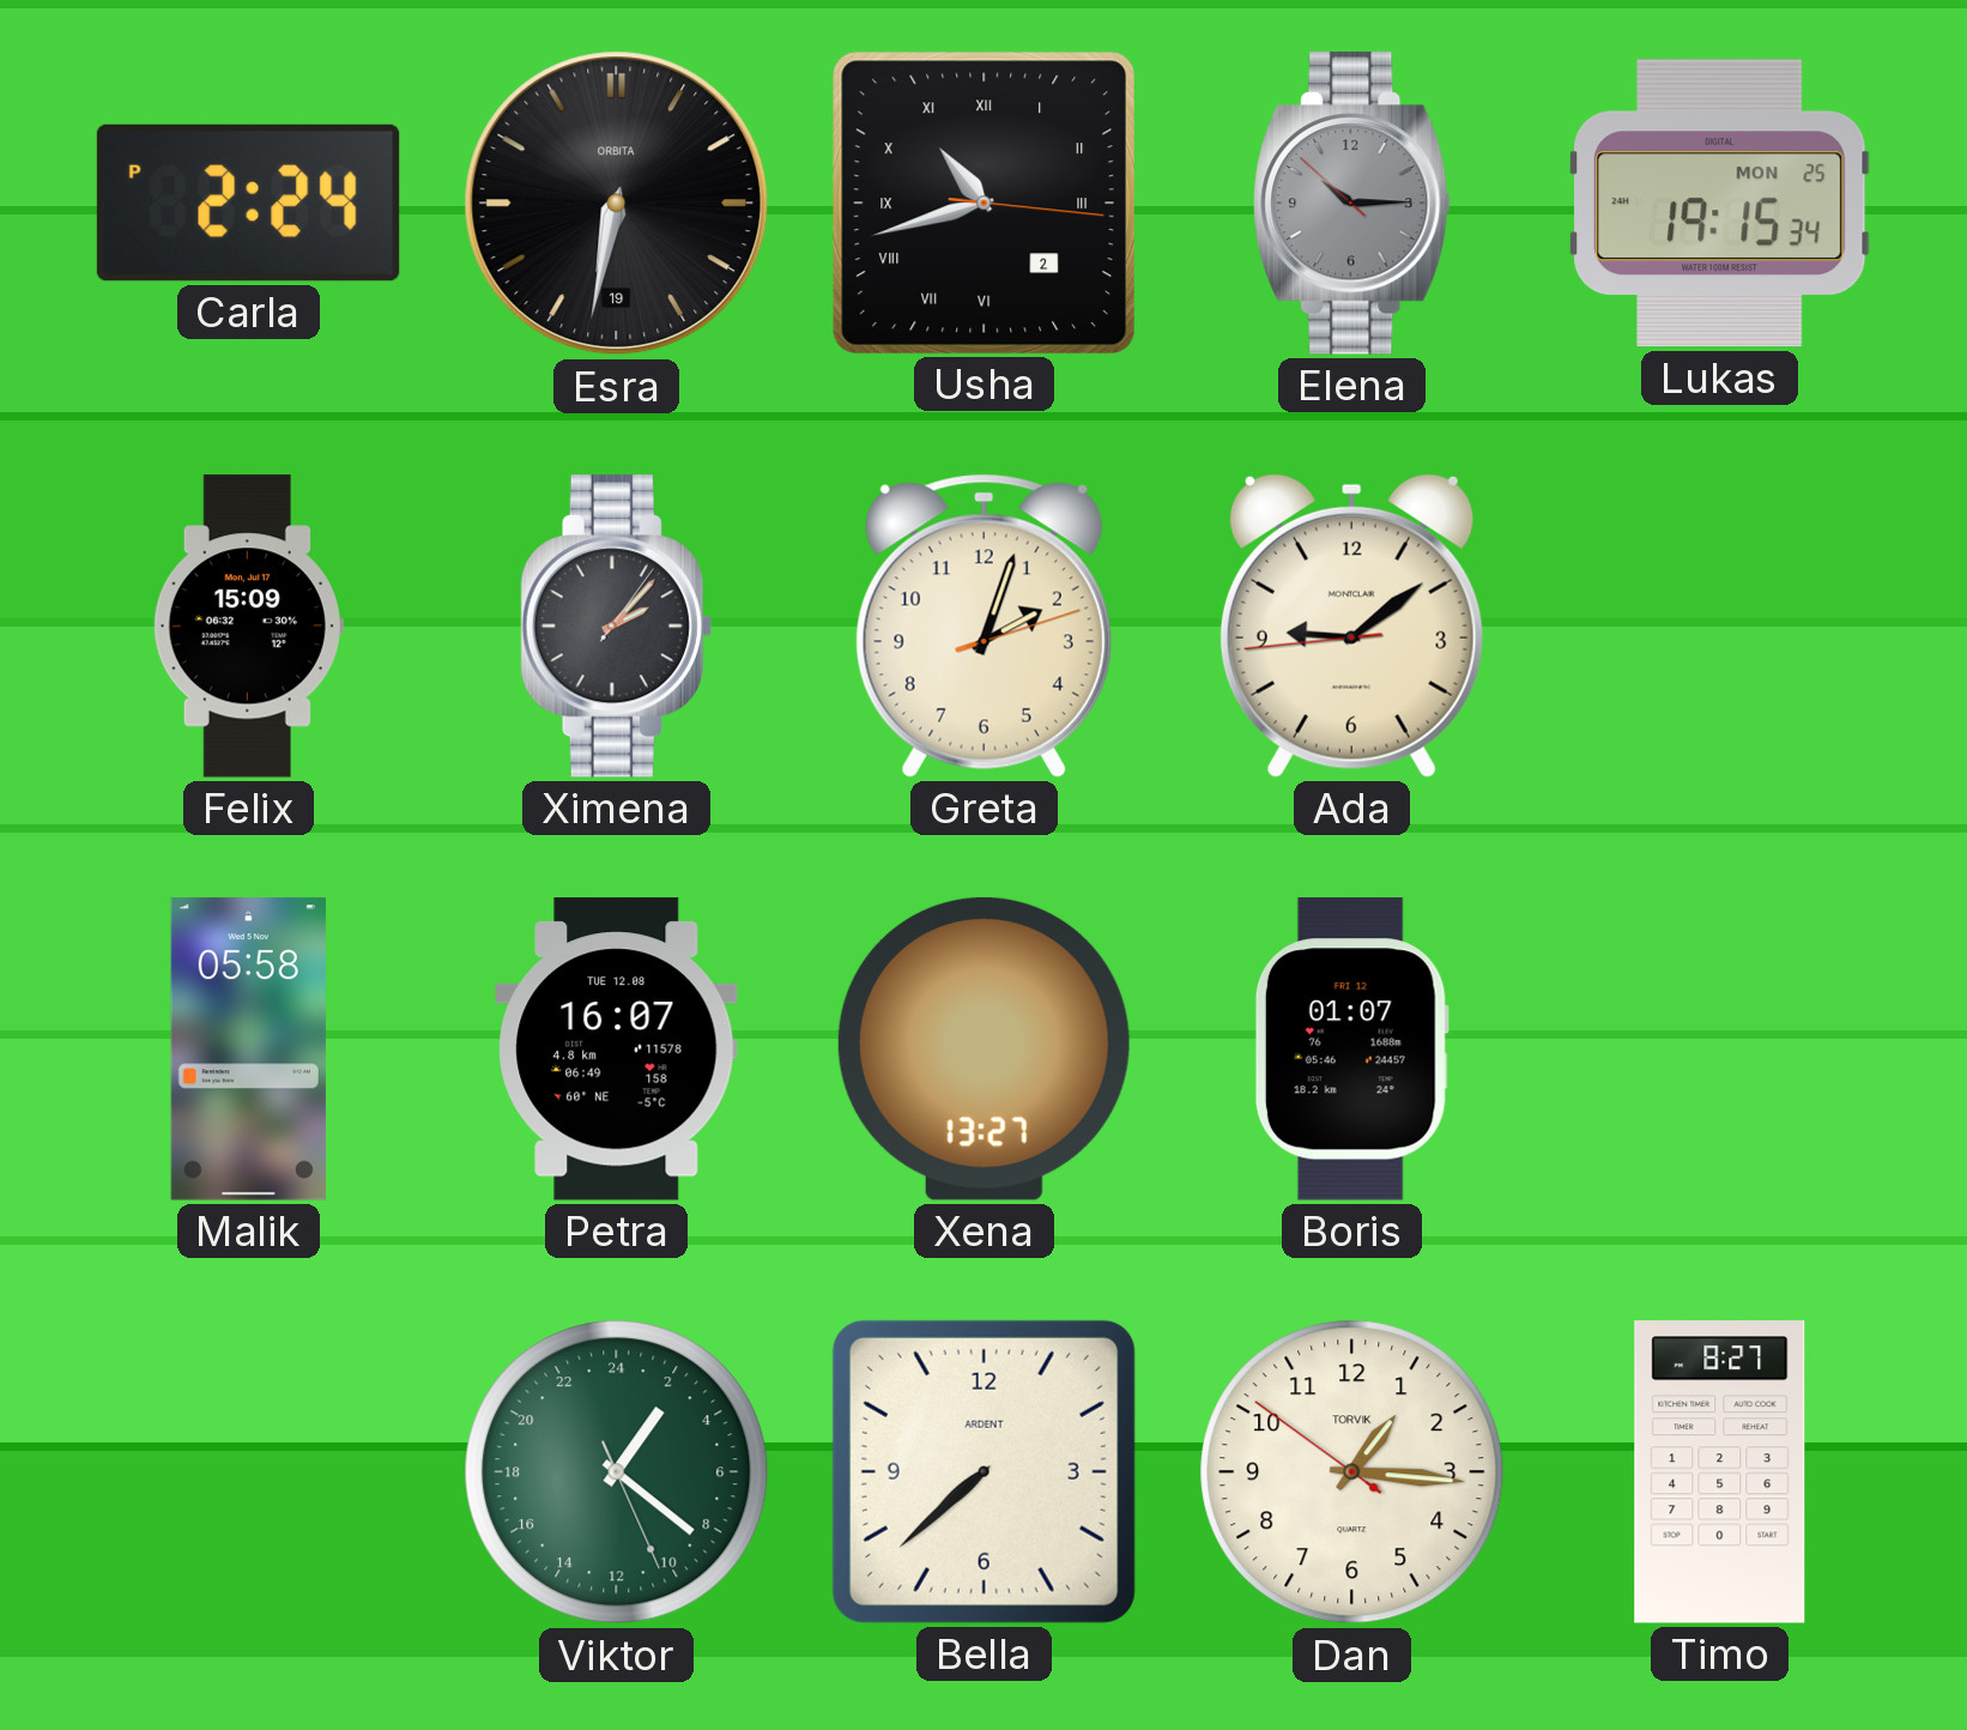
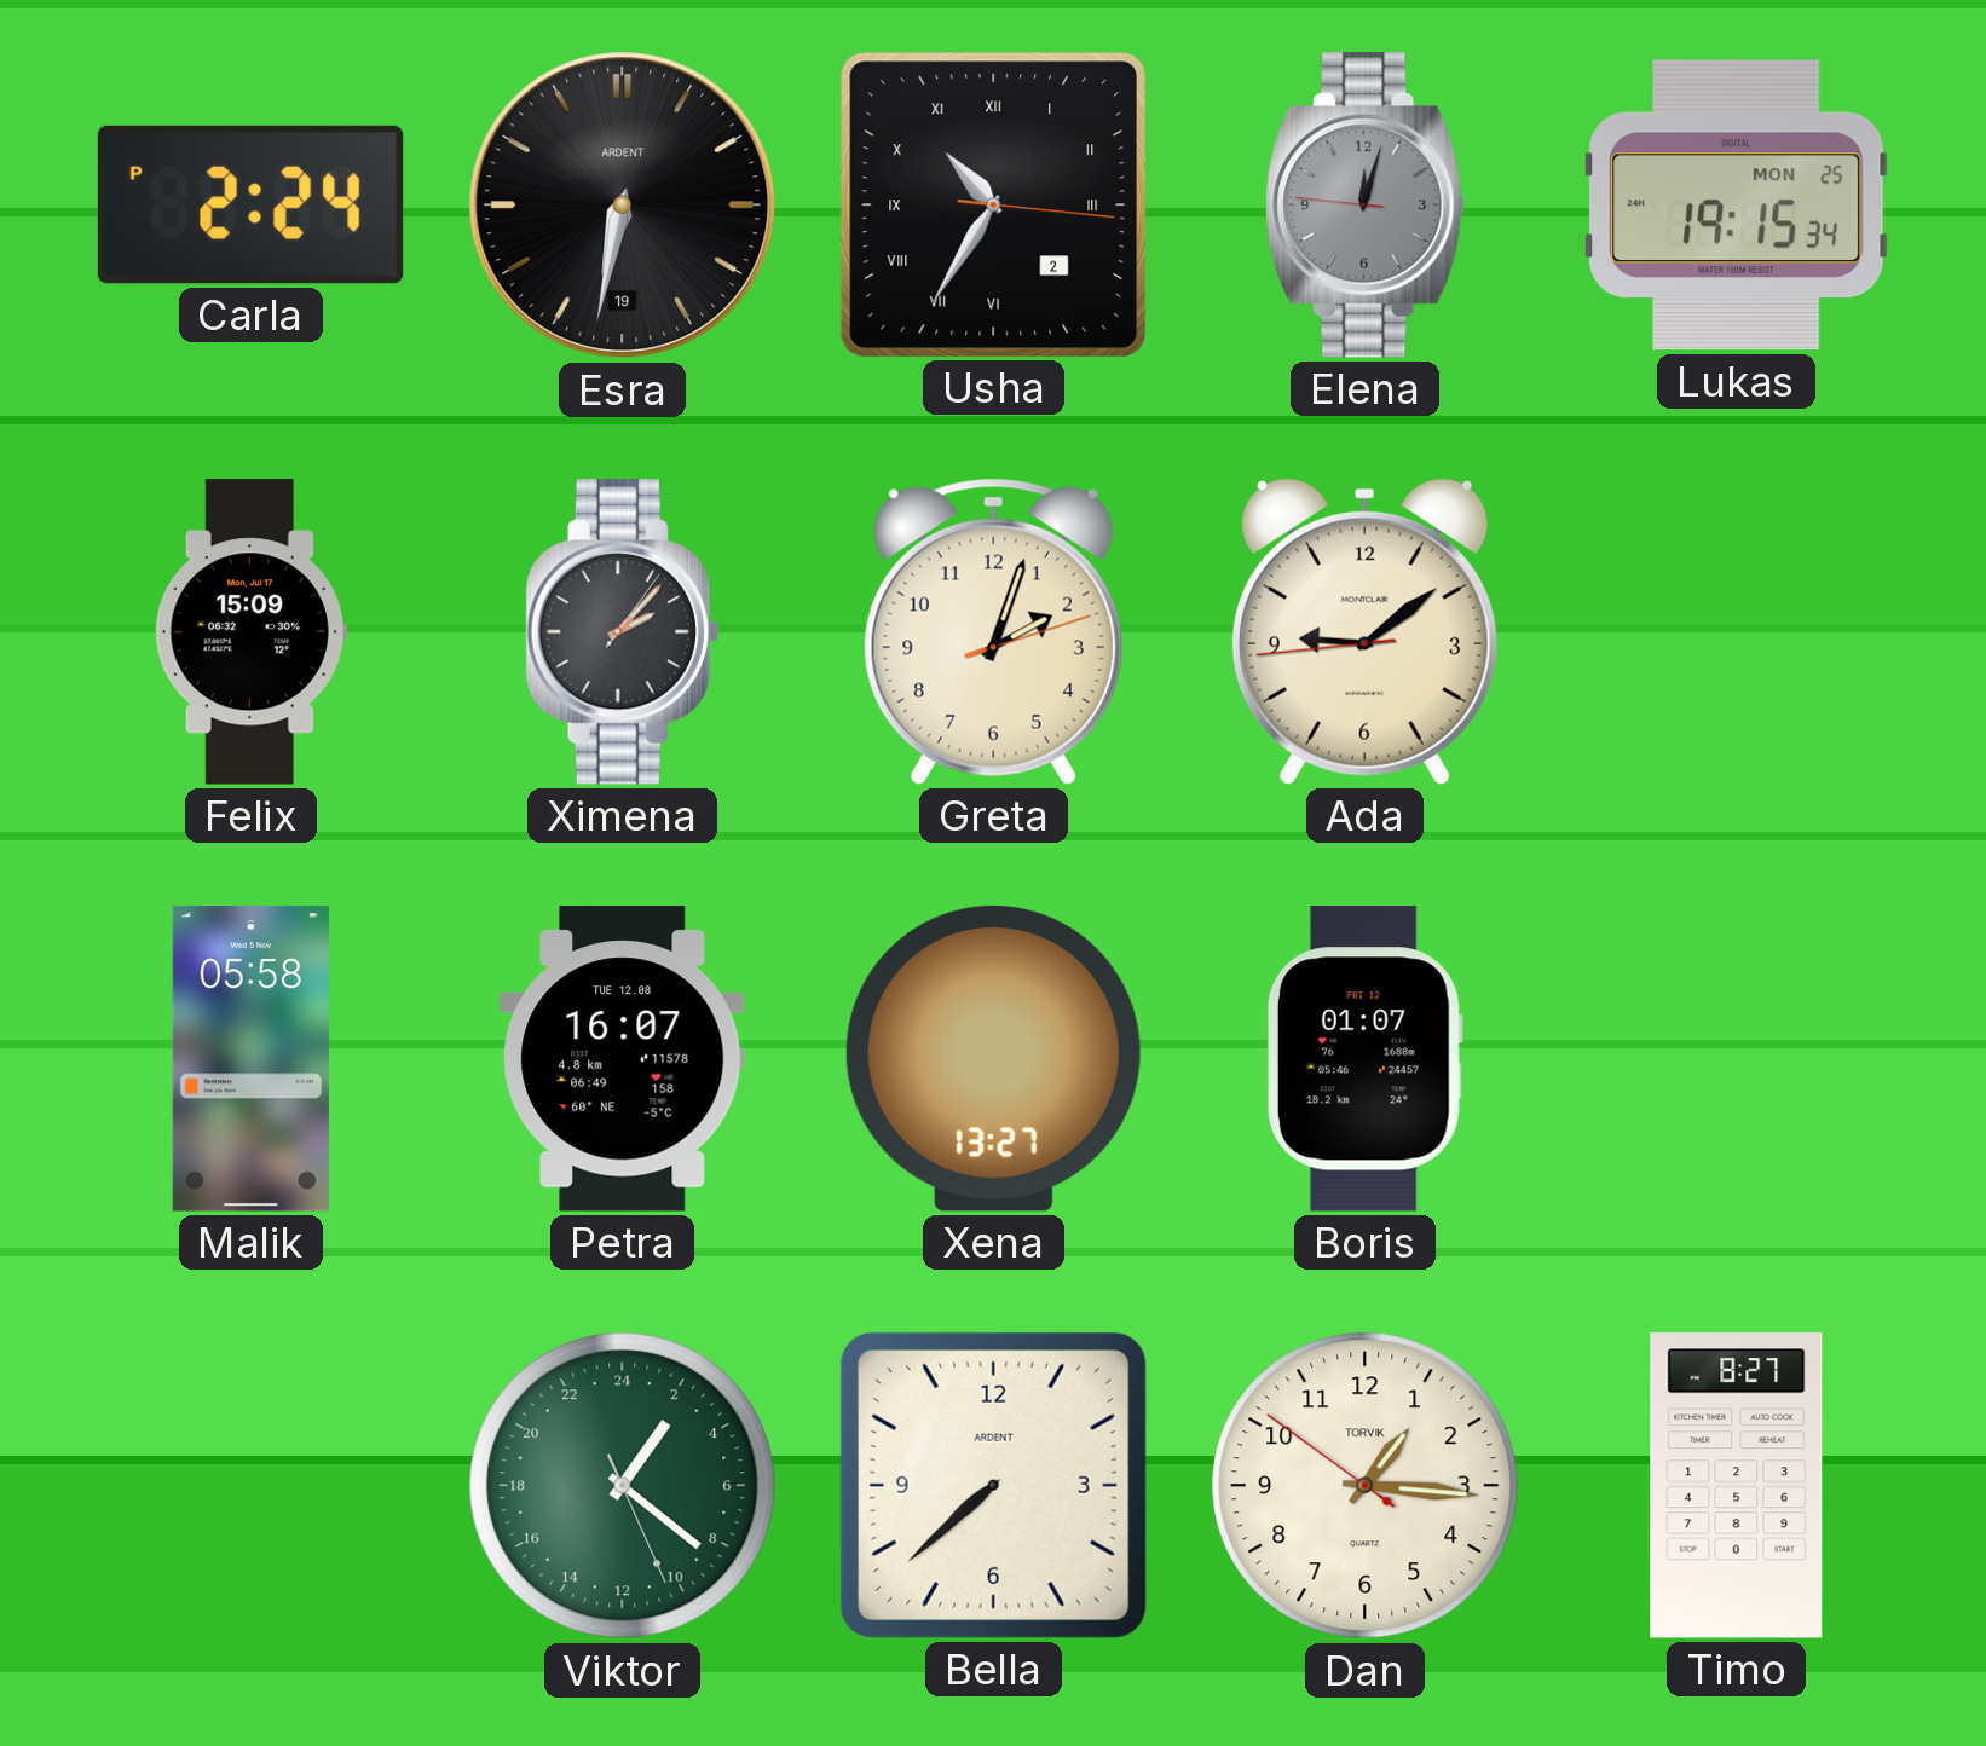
Esra brand: ORBITA -> ARDENT (623, 206)
Usha: 10:42 -> 10:35 (993, 204)
Elena: 10:14 -> 12:02 (1366, 206)
